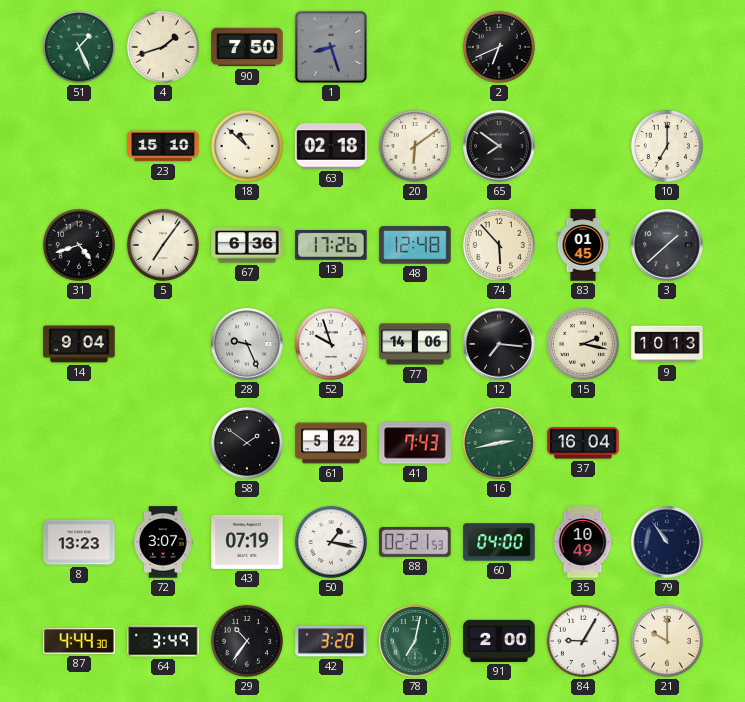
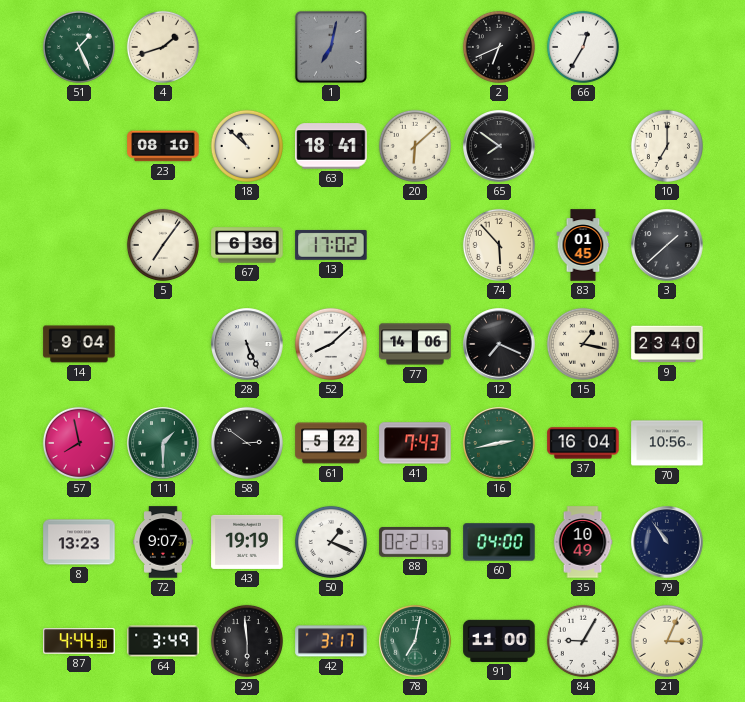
90: 7:50 -> none (247, 47)
1: 8:27 -> 7:02 (331, 47)
66: none -> 12:35 (583, 47)
23: 15:10 -> 08:10 (163, 146)
63: 02:18 -> 18:41 (331, 146)
20: 6:09 -> 6:08 (415, 146)
31: 4:42 -> none (79, 245)
13: 17:26 -> 17:02 (331, 245)
48: 12:48 -> none (415, 245)
28: 9:26 -> 5:26 (247, 344)
52: 9:57 -> 8:08 (331, 344)
12: 7:16 -> 7:19 (499, 344)
15: 2:17 -> 1:17 (583, 344)
9: 10:13 -> 23:40 (667, 344)
57: none -> 7:58 (79, 443)
11: none -> 1:30 (163, 443)
58: 1:51 -> 2:51 (247, 443)
70: none -> 10:56 (667, 443)
72: 3:07 -> 9:07 (163, 542)
43: 07:19 -> 19:19 (247, 542)
50: 1:17 -> 1:19 (331, 542)
29: 10:36 -> 5:59 (247, 641)
42: 3:20 -> 3:17 (331, 641)
91: 2:00 -> 11:00 (499, 641)
21: 10:00 -> 3:04 (667, 641)
